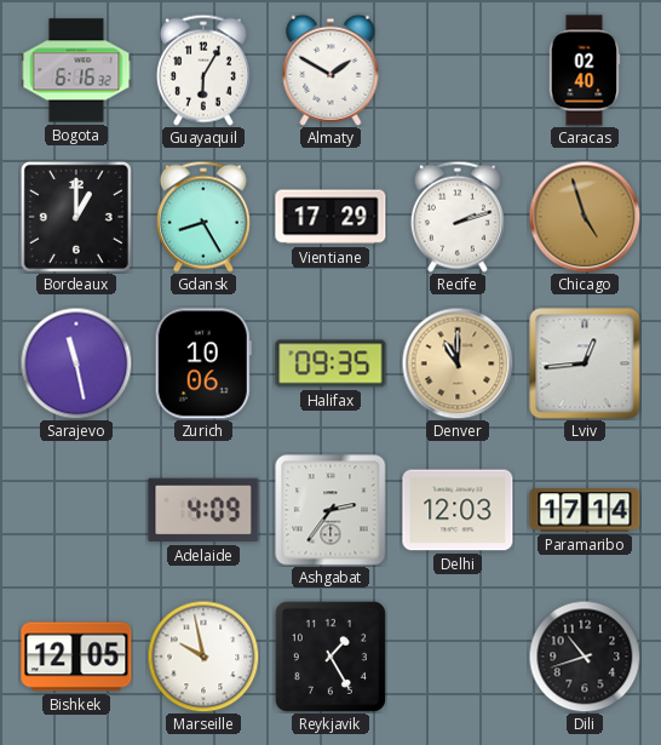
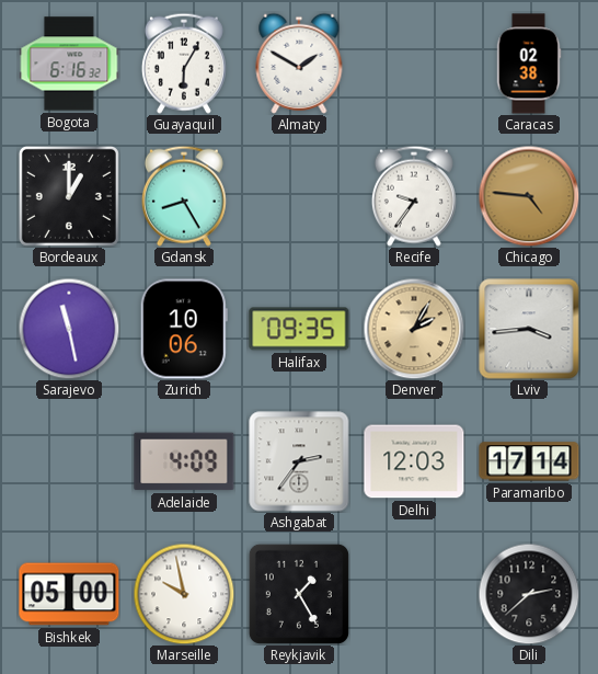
Caracas: 02:40 -> 02:38 (529, 64)
Vientiane: 17:29 -> none (330, 217)
Recife: 2:12 -> 9:36 (414, 196)
Chicago: 4:57 -> 4:46 (529, 196)
Denver: 11:00 -> 2:05 (414, 329)
Lviv: 12:44 -> 3:44 (529, 329)
Bishkek: 12:05 -> 05:00 (69, 594)
Dili: 10:42 -> 2:38 (529, 594)
